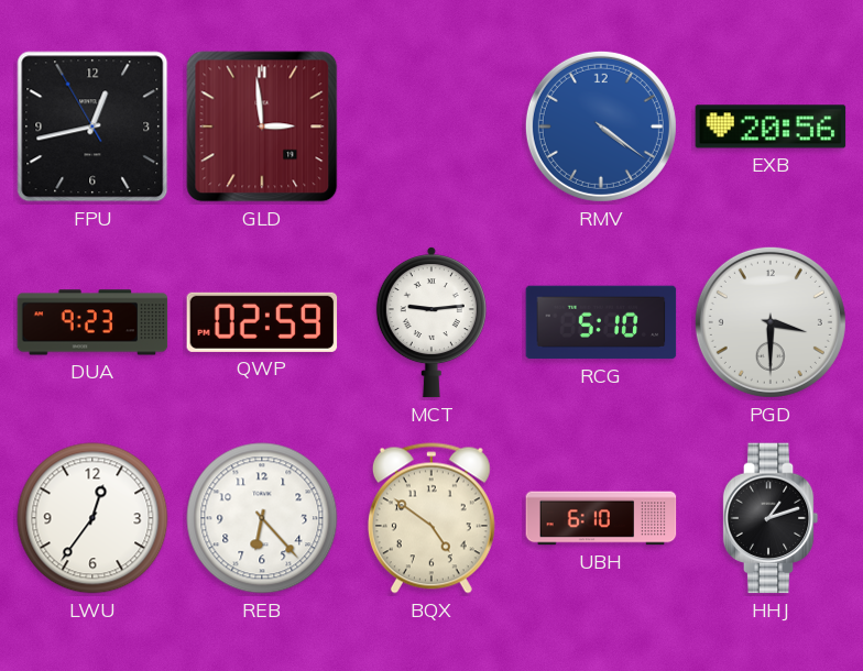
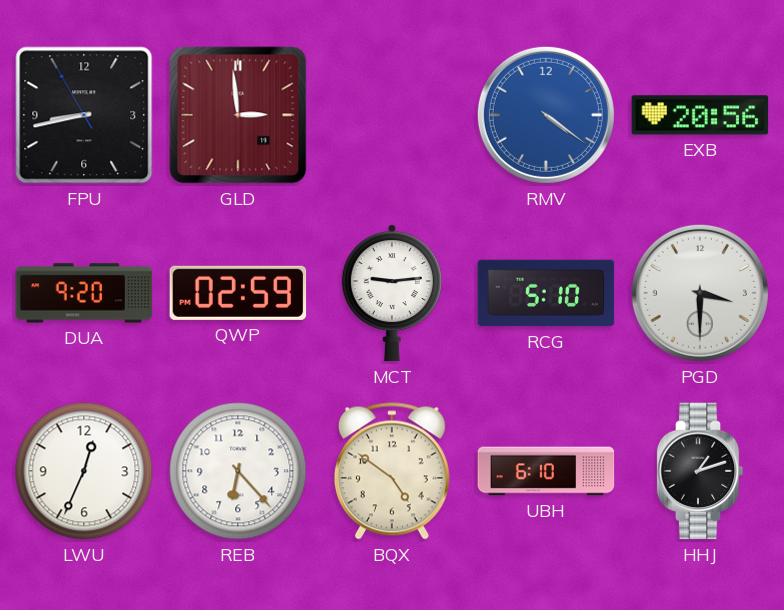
FPU: 12:42 -> 8:42 (84, 115)
DUA: 9:23 -> 9:20 (84, 293)
LWU: 12:36 -> 12:34 (84, 471)
